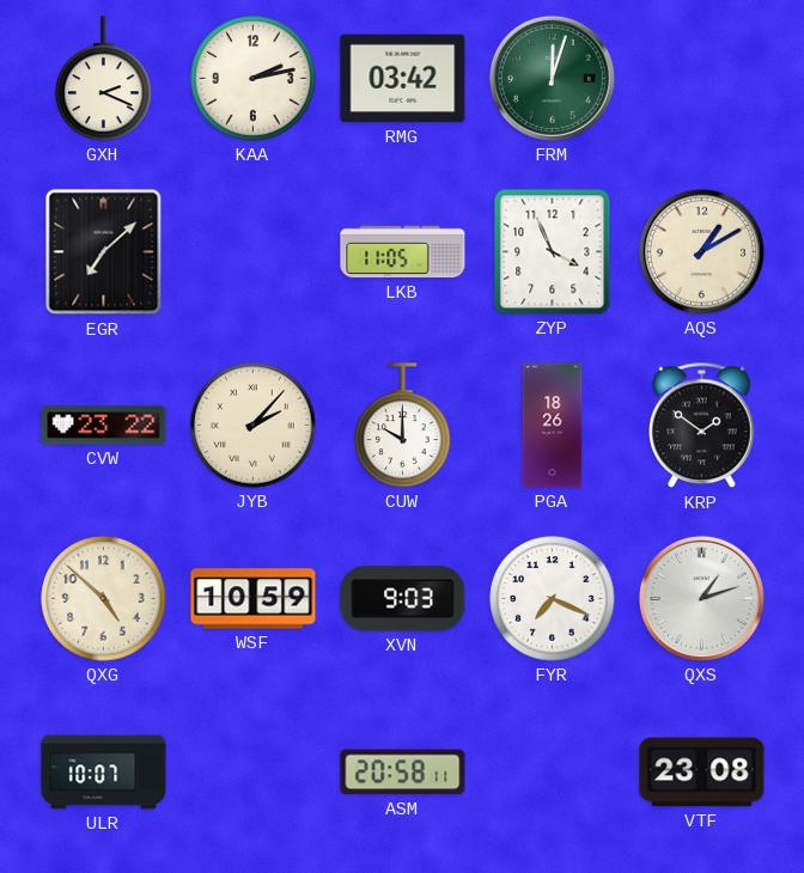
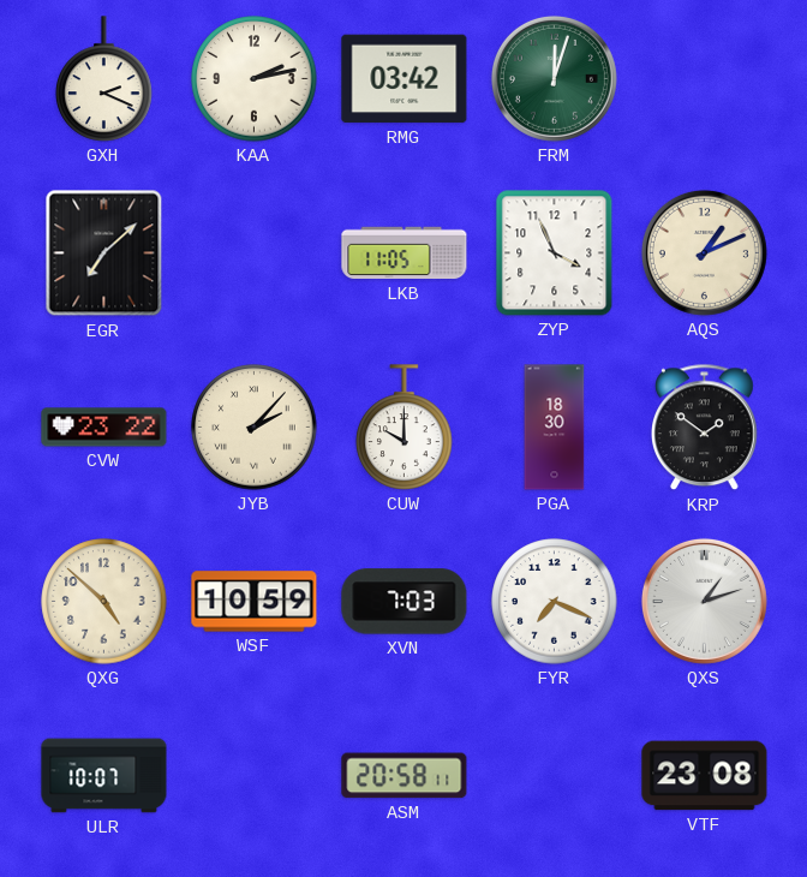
AQS: 1:10 -> 1:11 (704, 252)
PGA: 18:26 -> 18:30 (555, 428)
XVN: 9:03 -> 7:03 (405, 602)
